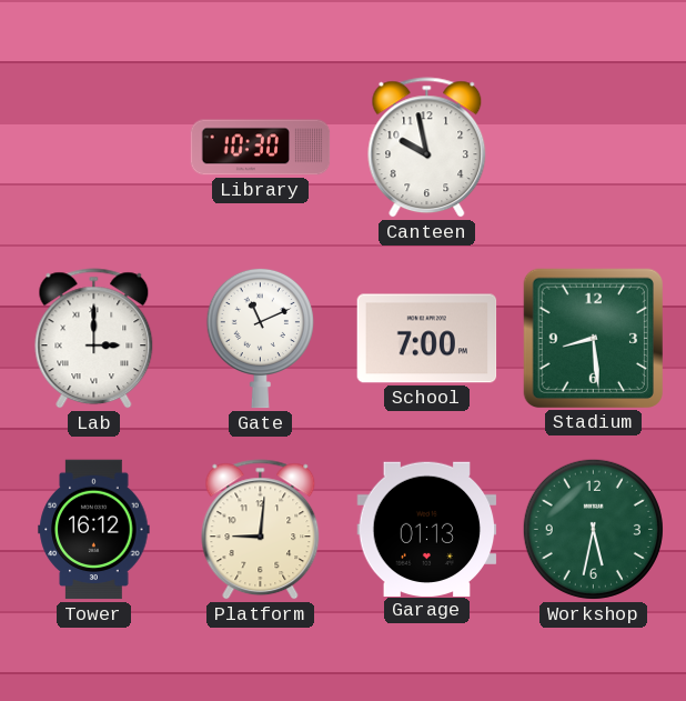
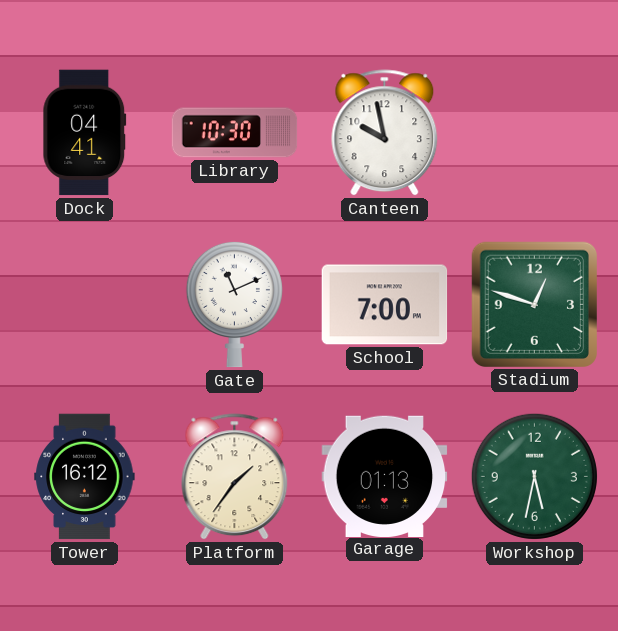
Dock: none -> 04:41 (85, 133)
Lab: 3:00 -> none (94, 339)
Stadium: 8:29 -> 12:48 (534, 304)
Platform: 9:01 -> 1:36 (235, 477)
